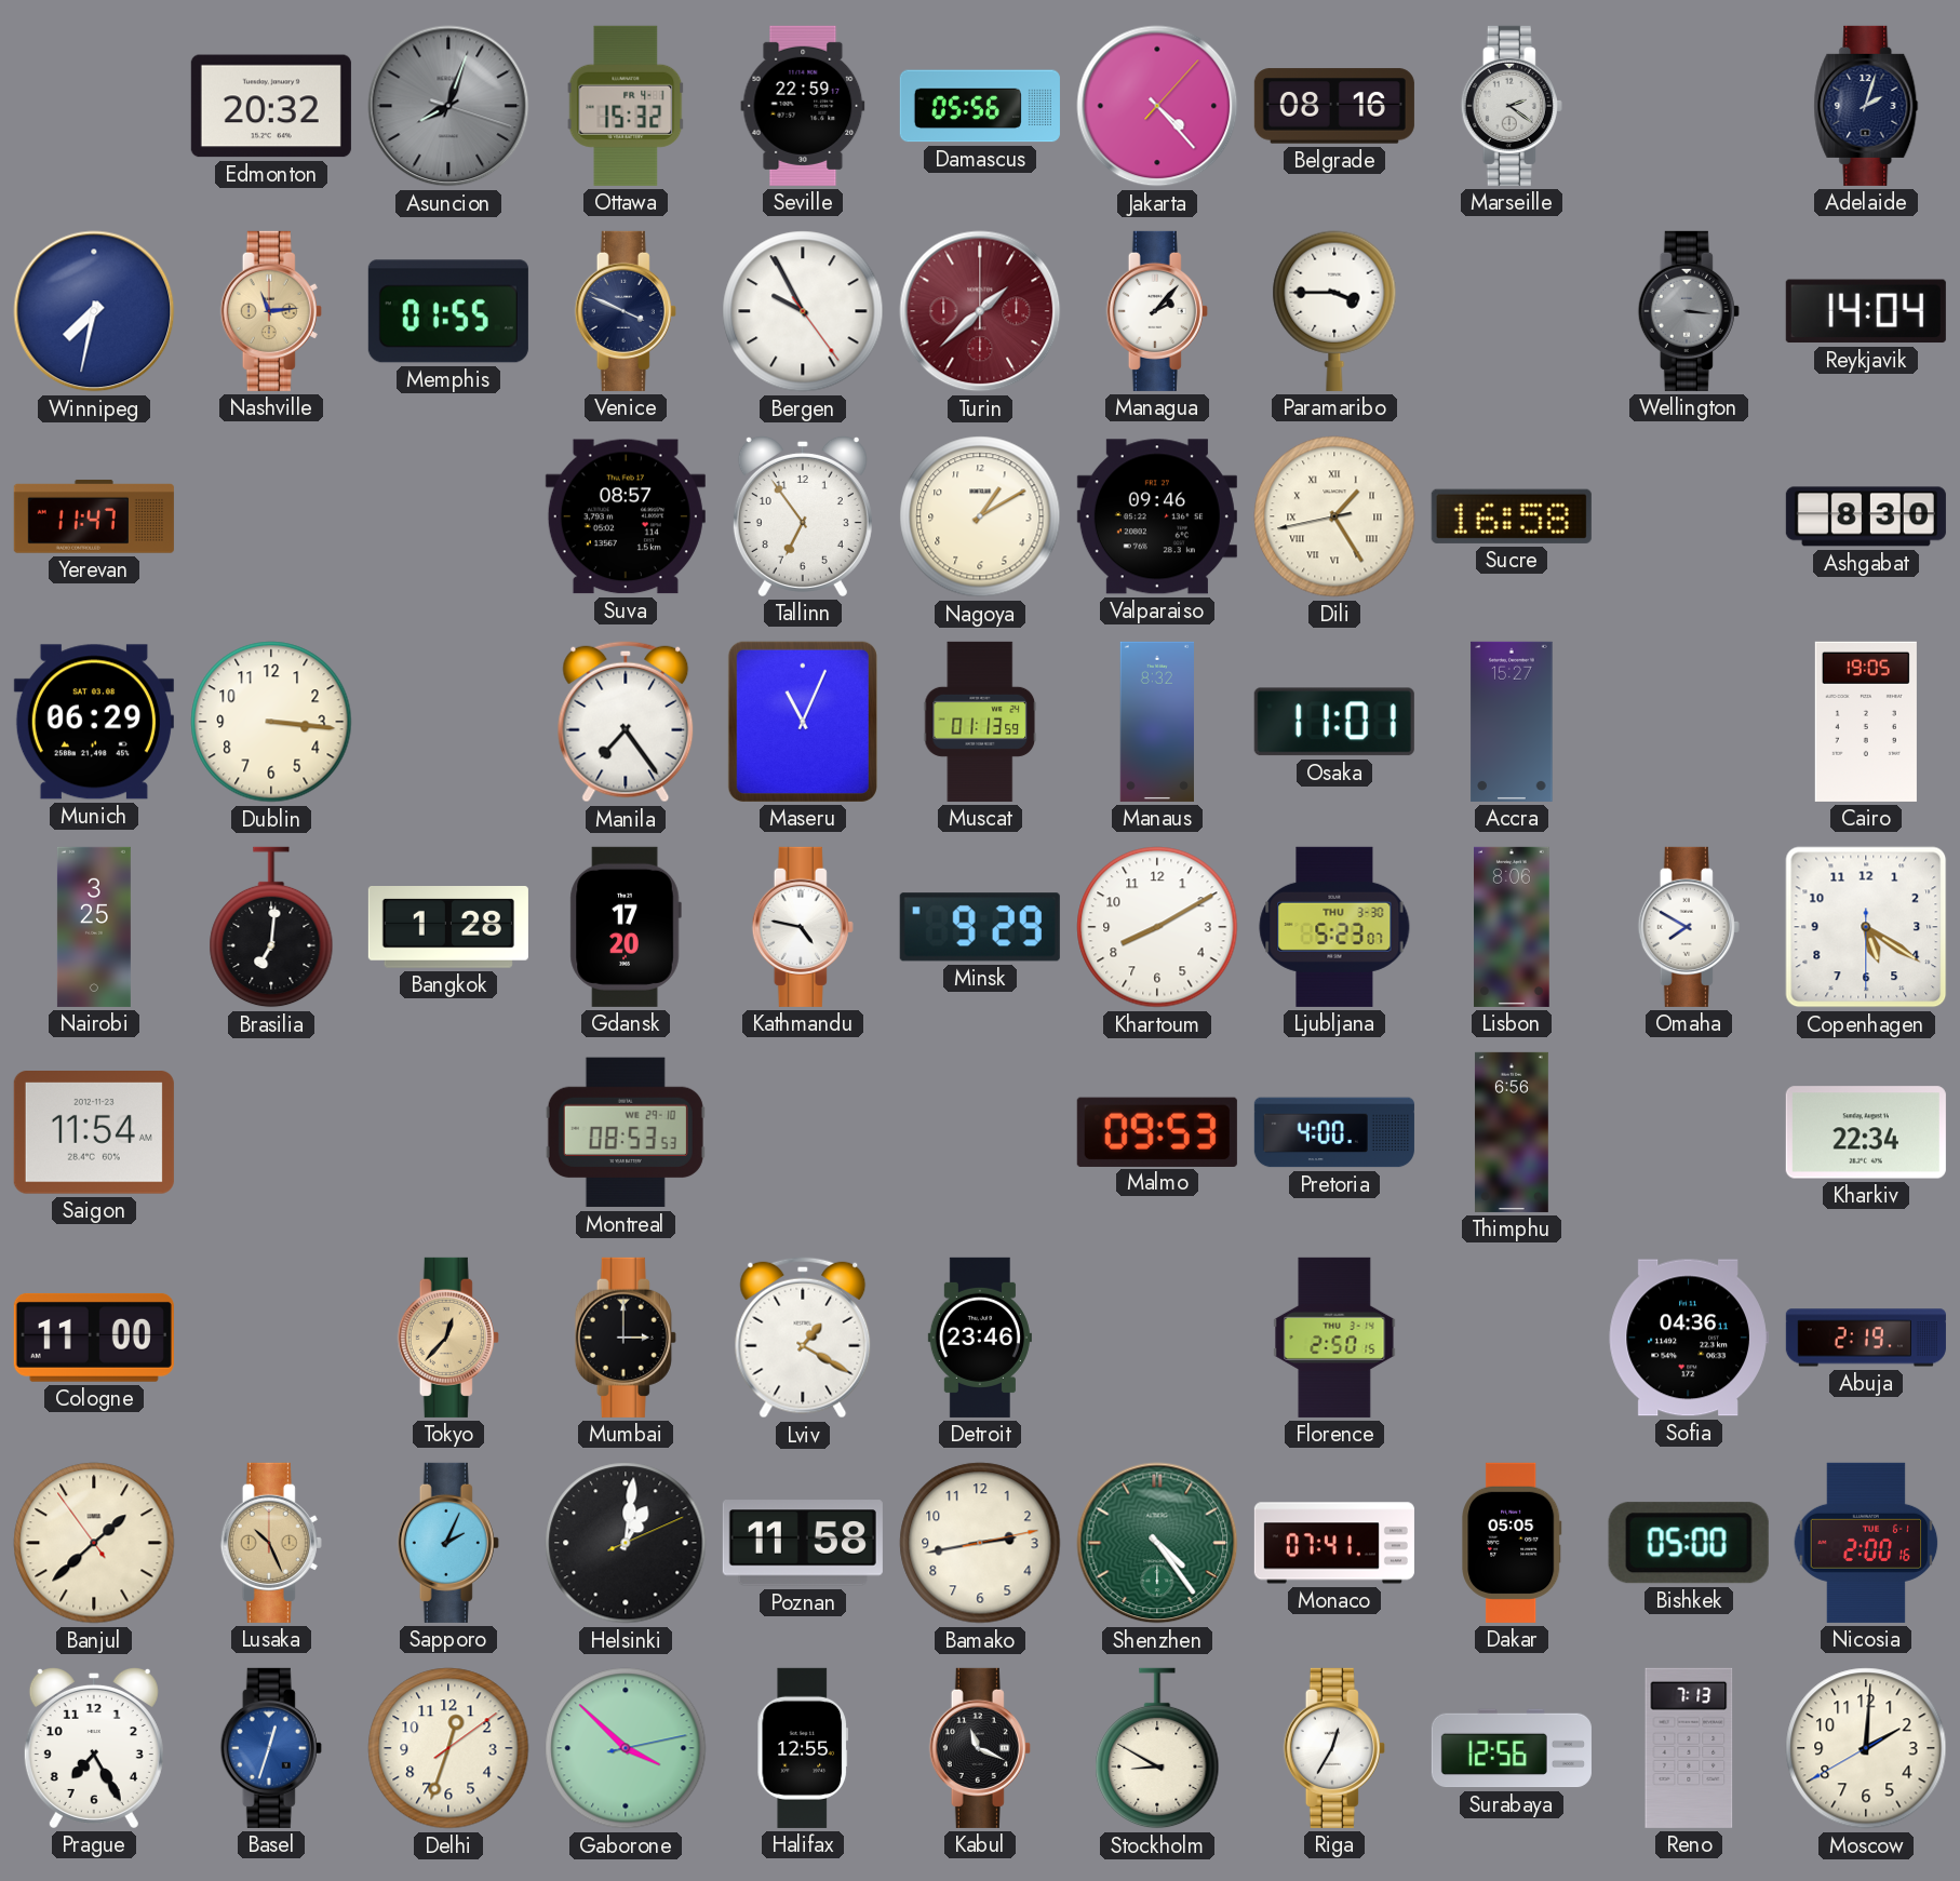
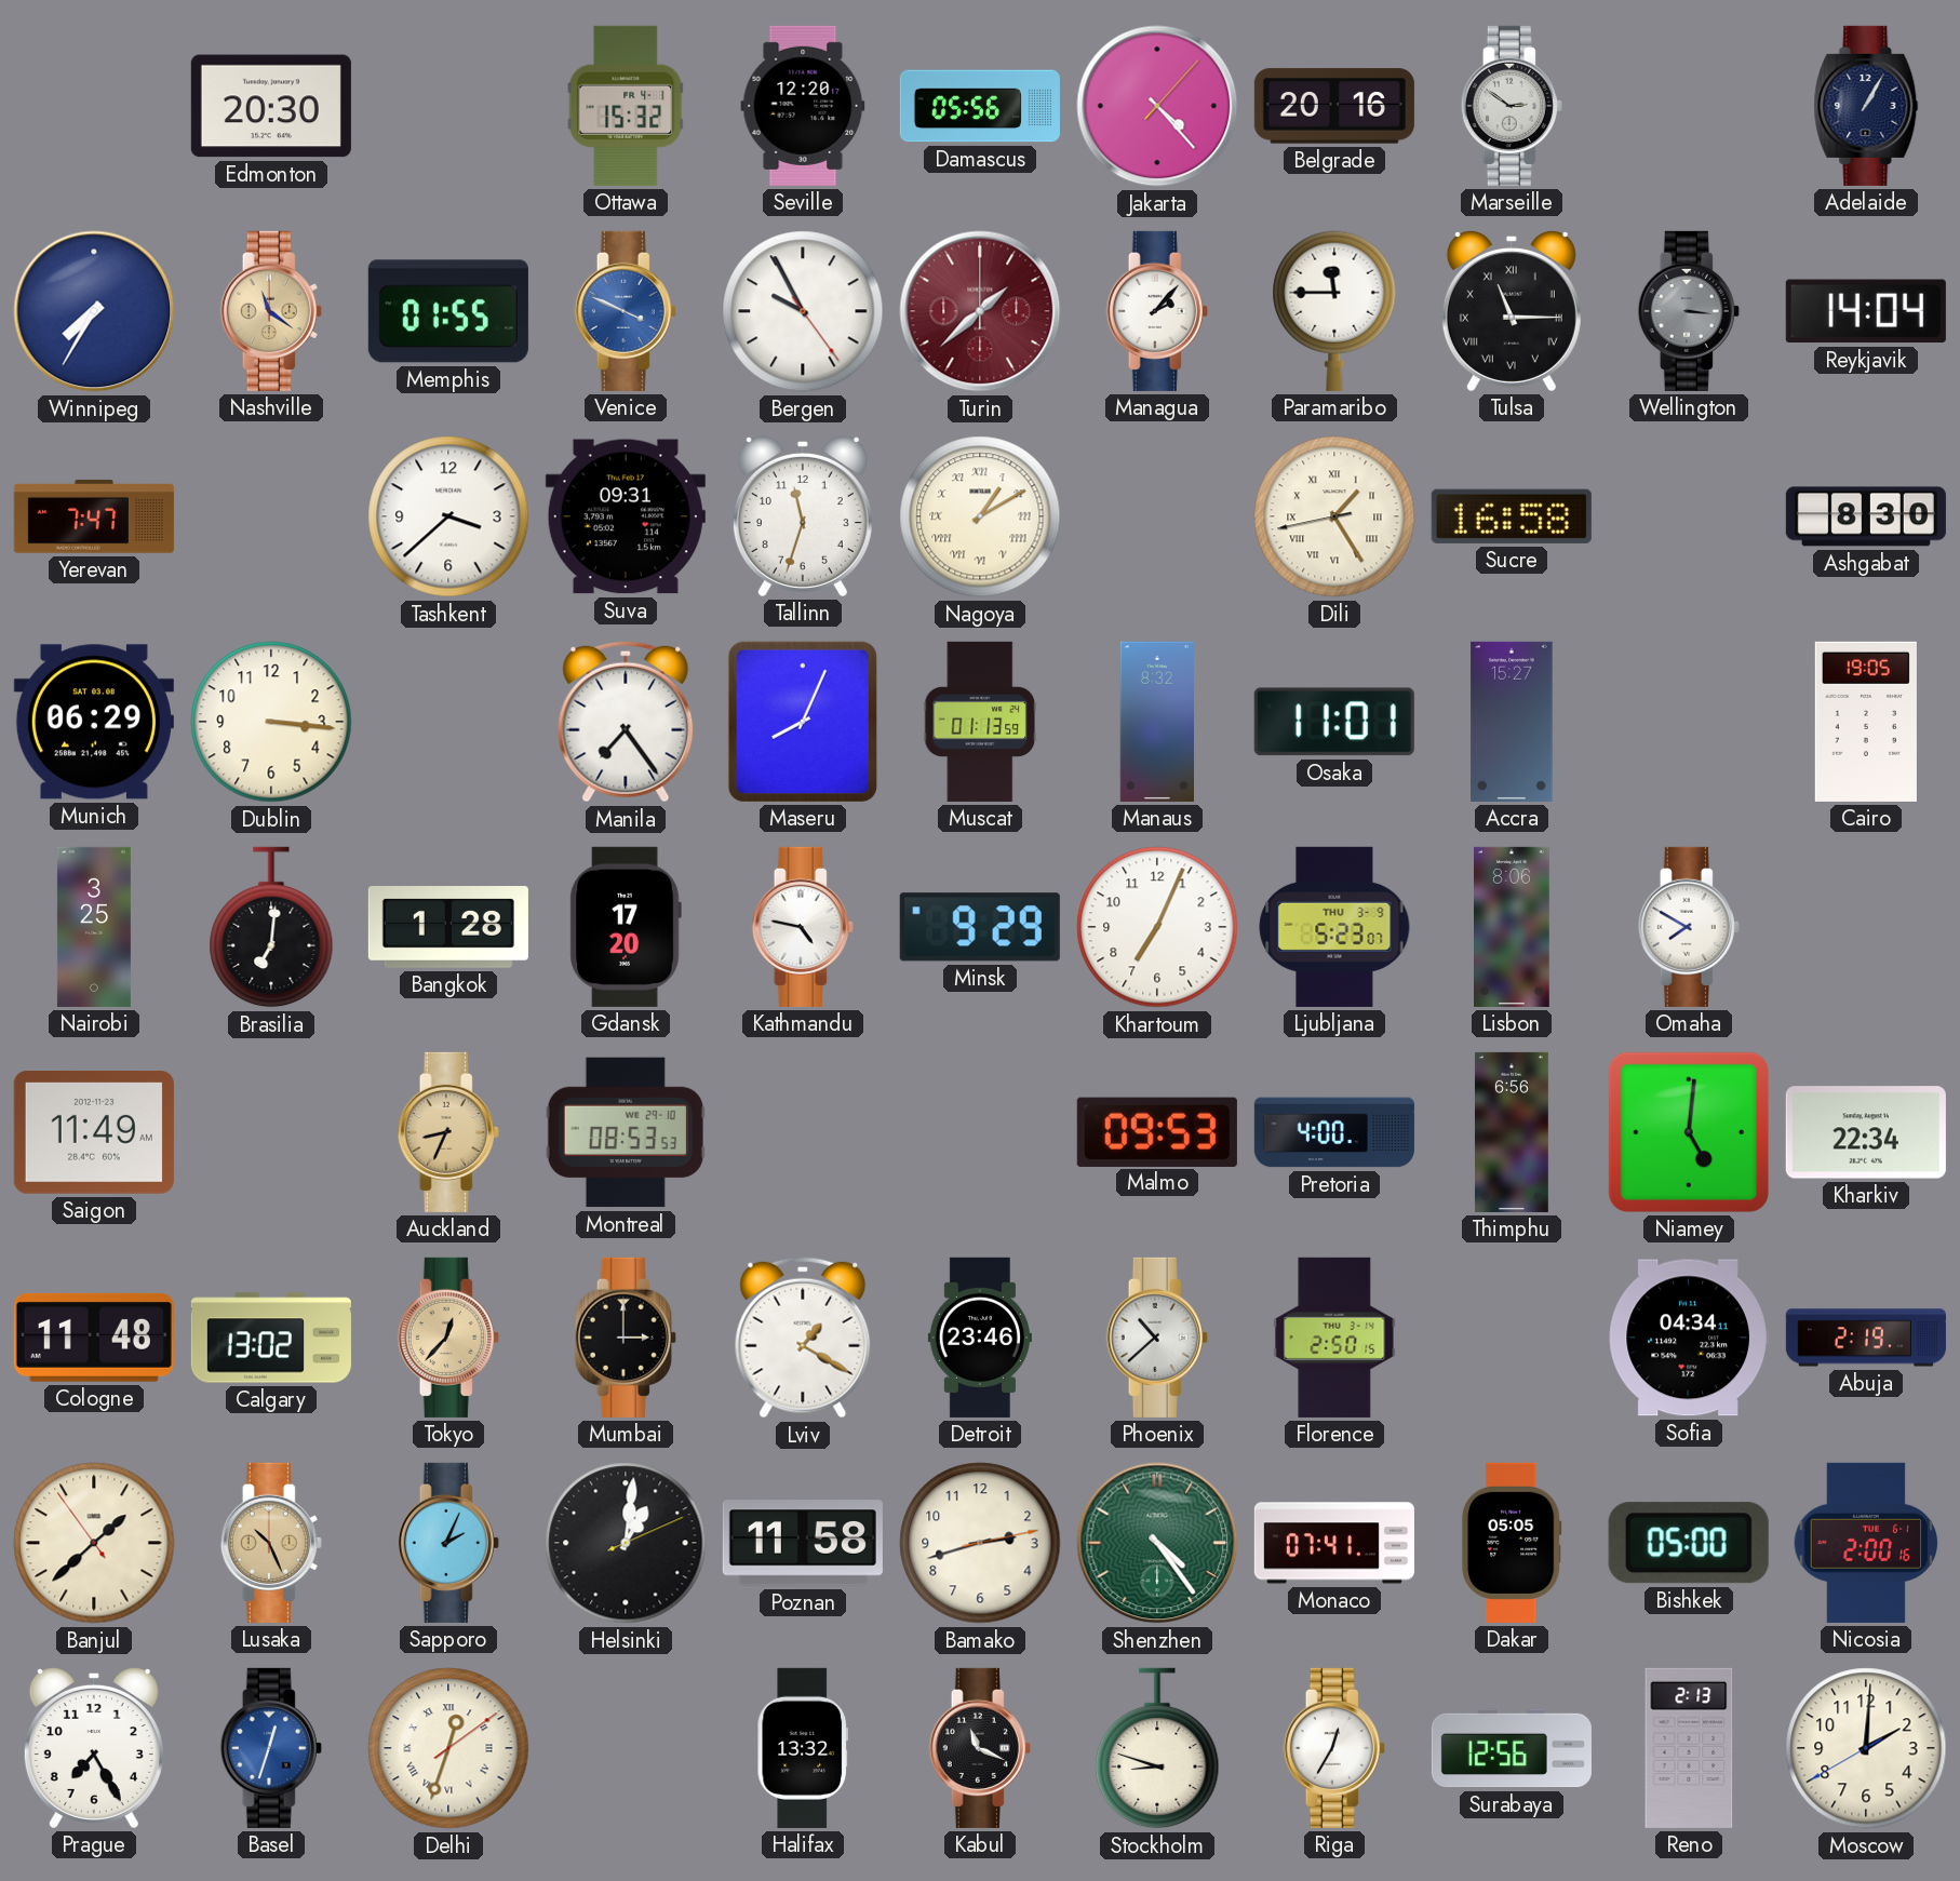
Edmonton: 20:32 -> 20:30 (271, 106)
Asuncion: 8:03 -> none (448, 106)
Seville: 22:59 -> 12:20 (803, 106)
Belgrade: 08:16 -> 20:16 (1334, 106)
Marseille: 2:21 -> 2:51 (1512, 106)
Adelaide: 2:03 -> 1:05 (1866, 106)
Winnipeg: 7:32 -> 7:35 (94, 311)
Nashville: 11:14 -> 11:21 (271, 311)
Venice dial: navy -> blue (626, 311)
Paramaribo: 3:45 -> 11:45 (1334, 311)
Tulsa: none -> 11:15 (1512, 310)
Yerevan: 11:47 -> 7:47 (94, 516)
Tashkent: none -> 3:38 (448, 516)
Suva: 08:57 -> 09:31 (626, 516)
Tallinn: 6:54 -> 11:33 (803, 515)
Nagoya numerals: Arabic -> Roman (980, 516)
Valparaiso: 09:46 -> none (1157, 516)
Maseru: 11:04 -> 8:04 (803, 722)
Khartoum: 8:10 -> 7:04 (1157, 927)
Ljubljana date: THU 3-30 -> THU 3-9 (1334, 927)
Copenhagen: 5:20 -> none (1866, 927)
Saigon: 11:54 -> 11:49 (94, 1133)
Auckland: none -> 8:34 (448, 1132)
Niamey: none -> 5:01 (1689, 1132)
Cologne: 11:00 -> 11:48 (94, 1338)
Calgary: none -> 13:02 (271, 1338)
Phoenix: none -> 10:38 (1157, 1338)
Sofia: 04:36 -> 04:34 (1689, 1338)
Bamako: 2:43 -> 2:42 (980, 1543)
Delhi numerals: Arabic -> Roman (448, 1748)
Gaborone: 3:52 -> none (626, 1748)
Halifax: 12:55 -> 13:32 (802, 1748)
Stockholm: 8:50 -> 8:48 (1157, 1748)
Reno: 7:13 -> 2:13 (1689, 1748)
